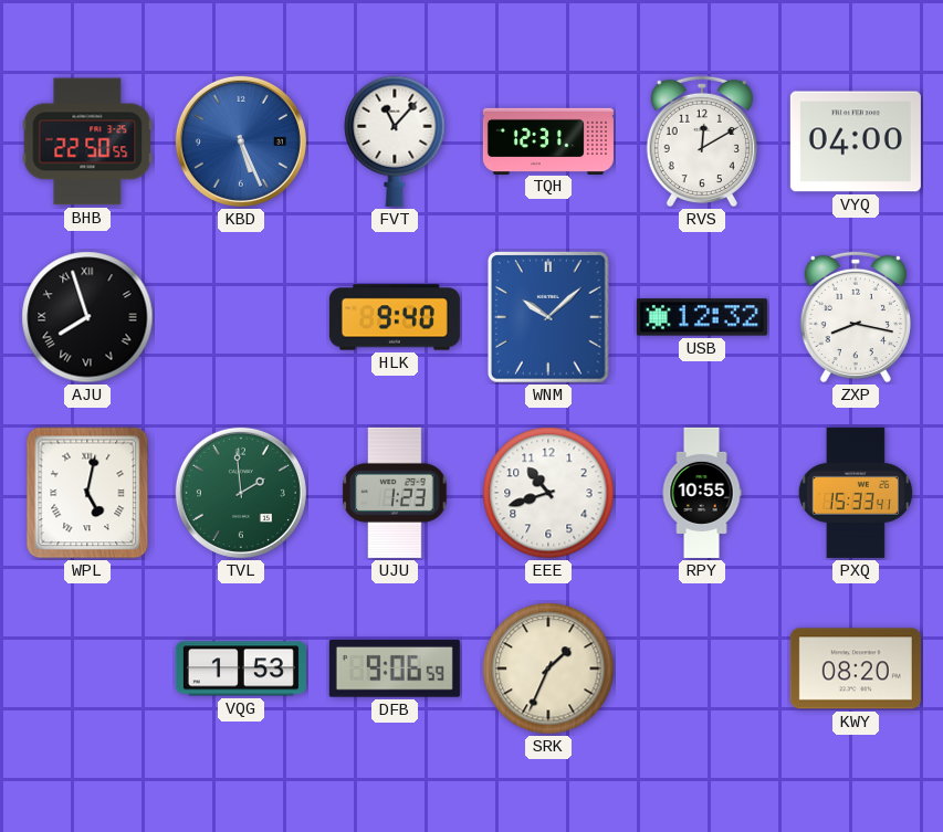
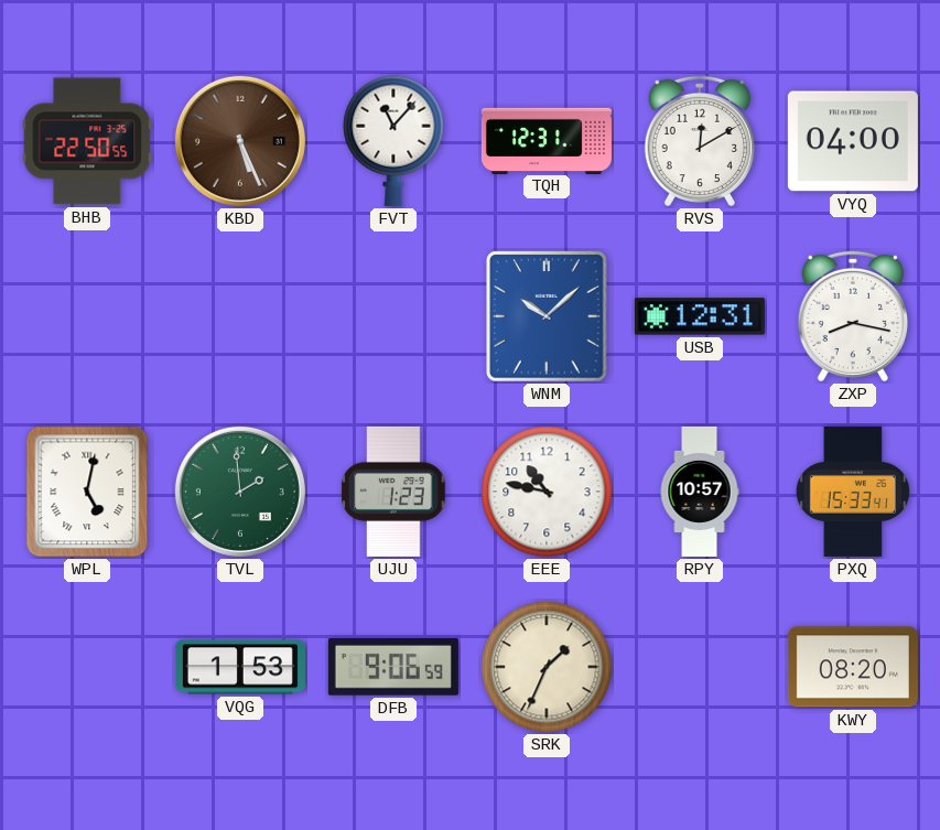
KBD dial: blue -> brown (240, 141)
AJU: 7:57 -> none (87, 317)
HLK: 9:40 -> none (395, 317)
USB: 12:32 -> 12:31 (700, 316)
EEE: 10:42 -> 10:47 (547, 492)
RPY: 10:55 -> 10:57 (700, 492)
